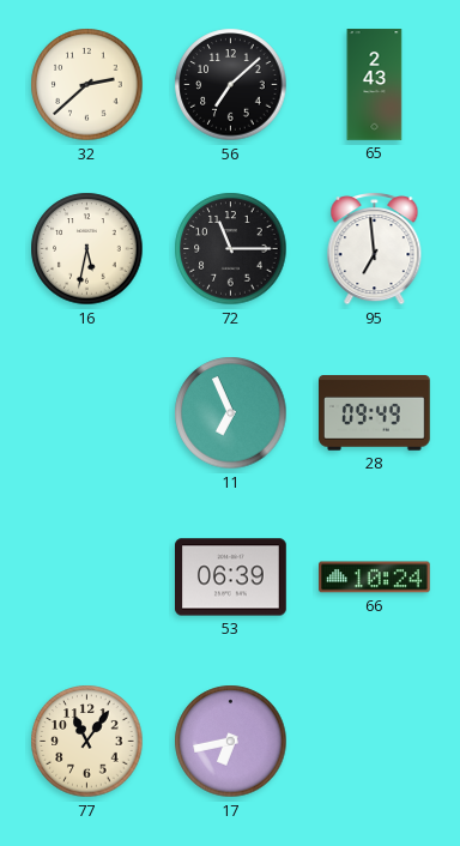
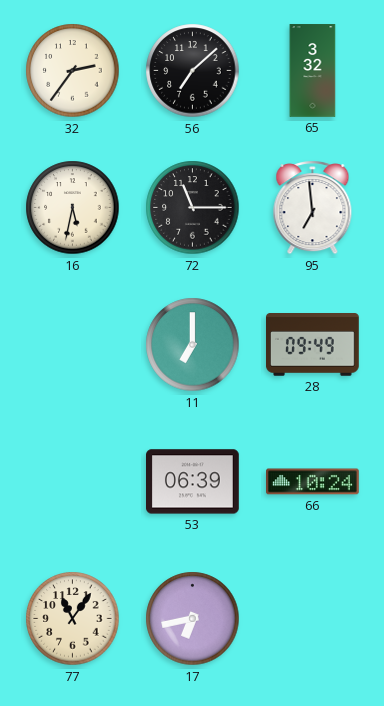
32: 2:38 -> 2:36 (73, 71)
65: 2:43 -> 3:32 (313, 71)
11: 6:56 -> 7:00 (193, 345)
